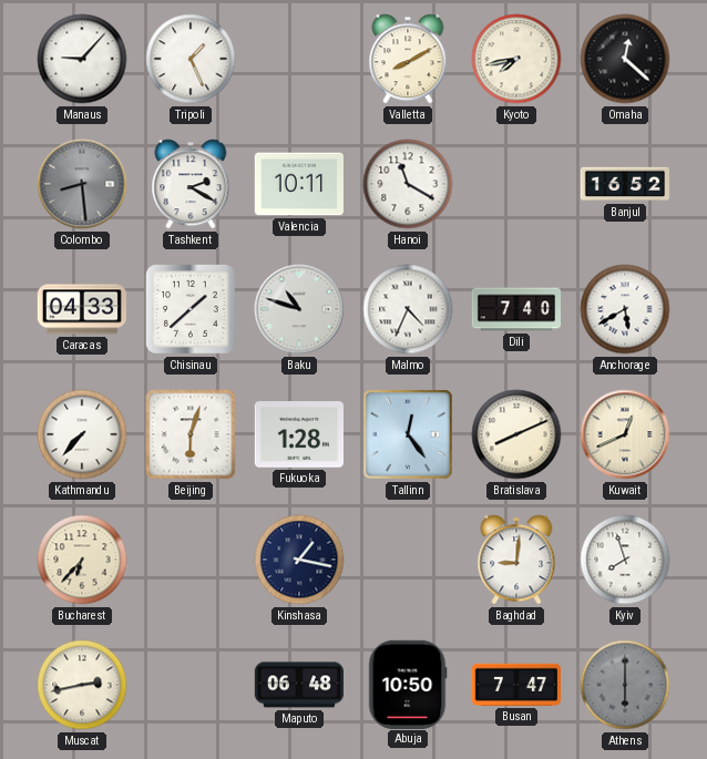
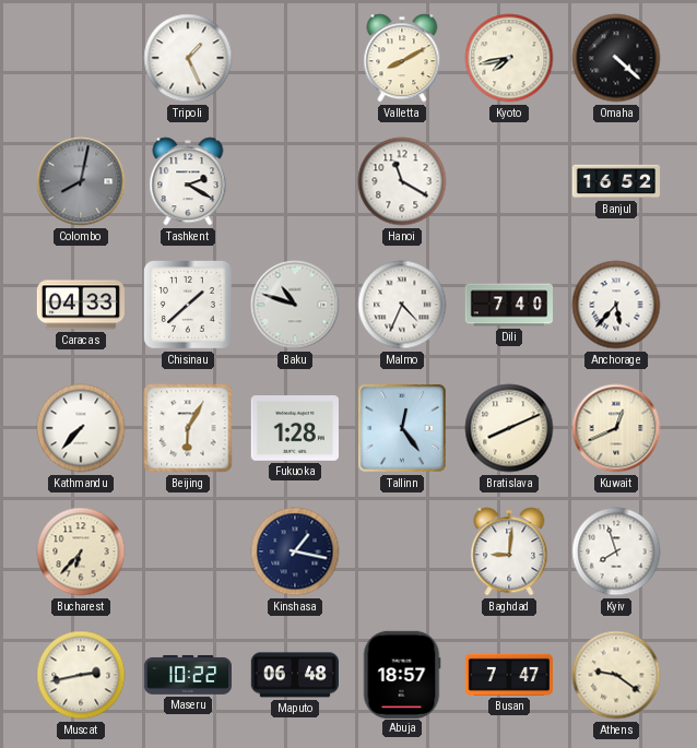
Manaus: 9:07 -> none (82, 59)
Omaha: 12:22 -> 4:22 (616, 58)
Colombo: 8:29 -> 8:02 (81, 181)
Valencia: 10:11 -> none (298, 184)
Anchorage: 5:40 -> 5:37 (616, 305)
Beijing: 6:03 -> 6:05 (188, 428)
Maseru: none -> 10:22 (187, 675)
Abuja: 10:50 -> 18:57 (402, 674)
Athens: 6:00 -> 9:21 (616, 675)
Athens dial: grey -> cream (616, 675)
